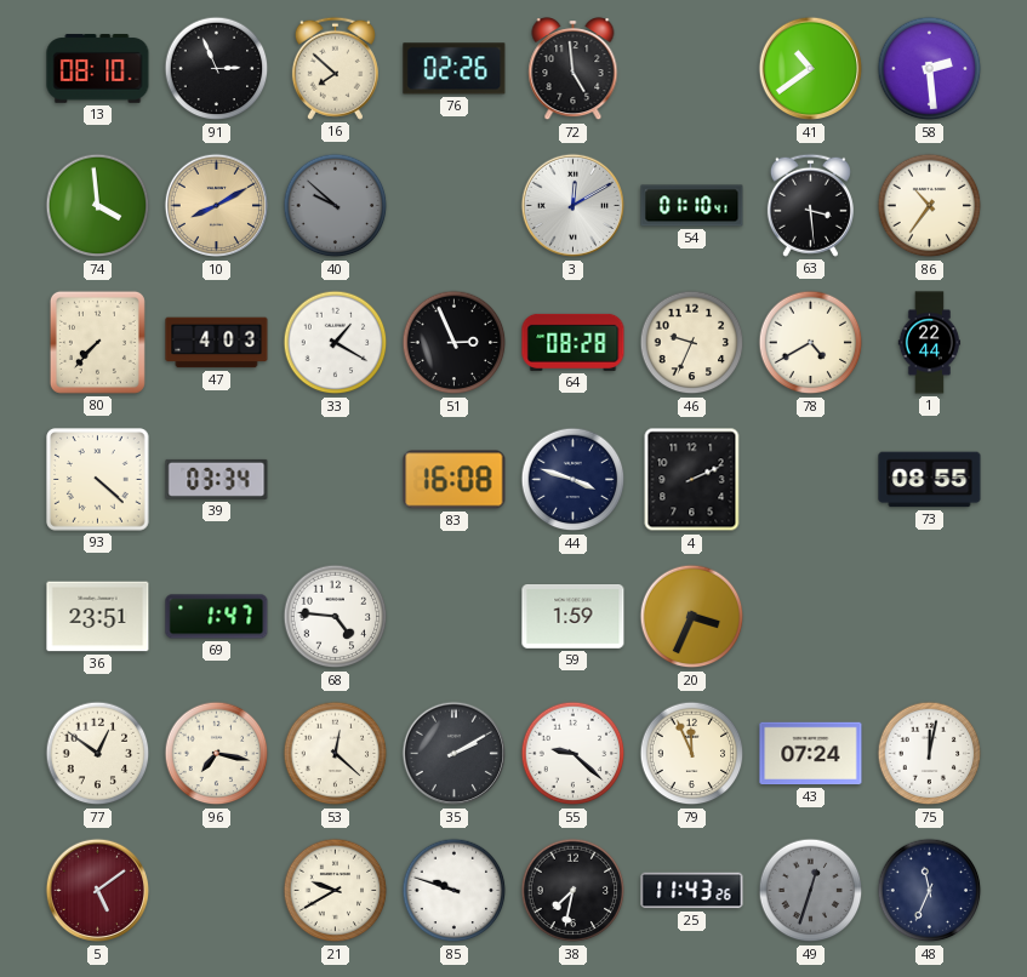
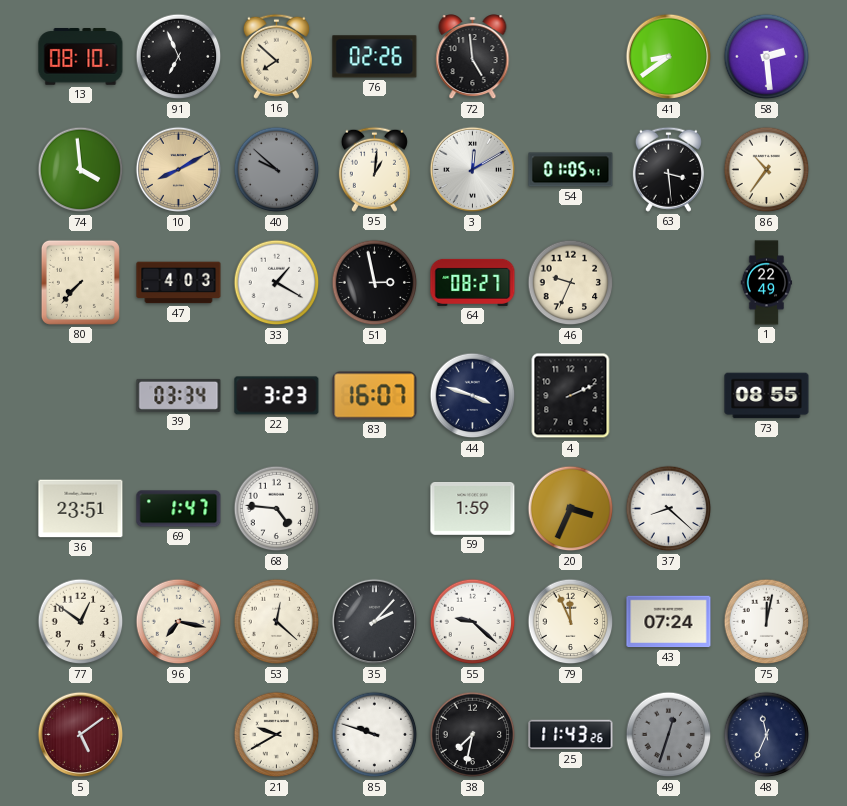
91: 2:56 -> 6:56 (179, 57)
41: 10:39 -> 8:39 (669, 57)
95: none -> 1:01 (374, 169)
54: 01:10 -> 01:05 (571, 170)
51: 2:56 -> 2:58 (375, 283)
64: 08:28 -> 08:27 (473, 282)
78: 4:40 -> none (811, 343)
1: 22:44 -> 22:49 (767, 283)
93: 4:22 -> none (98, 480)
22: none -> 3:23 (277, 396)
83: 16:08 -> 16:07 (375, 396)
37: none -> 8:22 (669, 509)
35: 2:10 -> 2:07 (375, 622)
